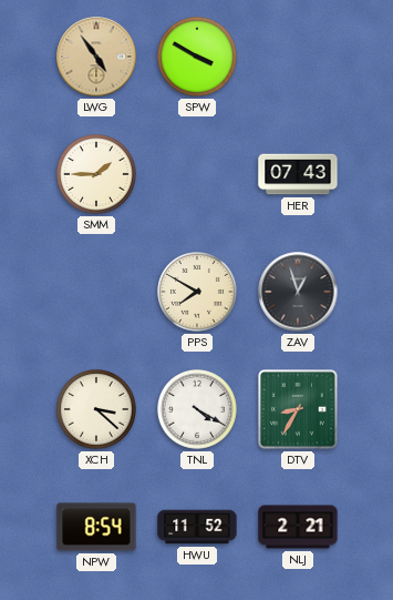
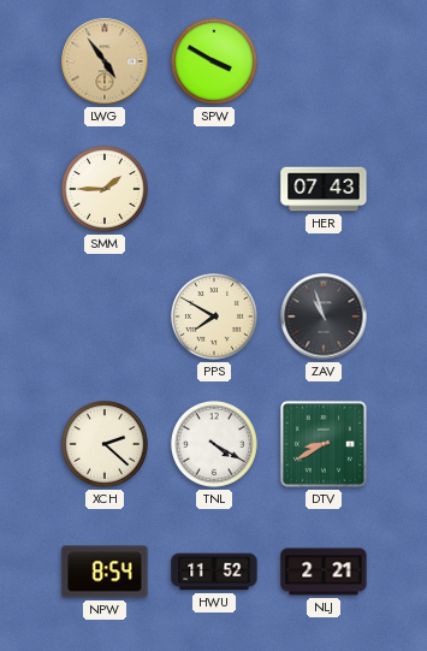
ZAV: 12:57 -> 10:57 (324, 316)
XCH: 3:22 -> 2:22 (106, 445)
DTV: 8:35 -> 8:40 (325, 445)
